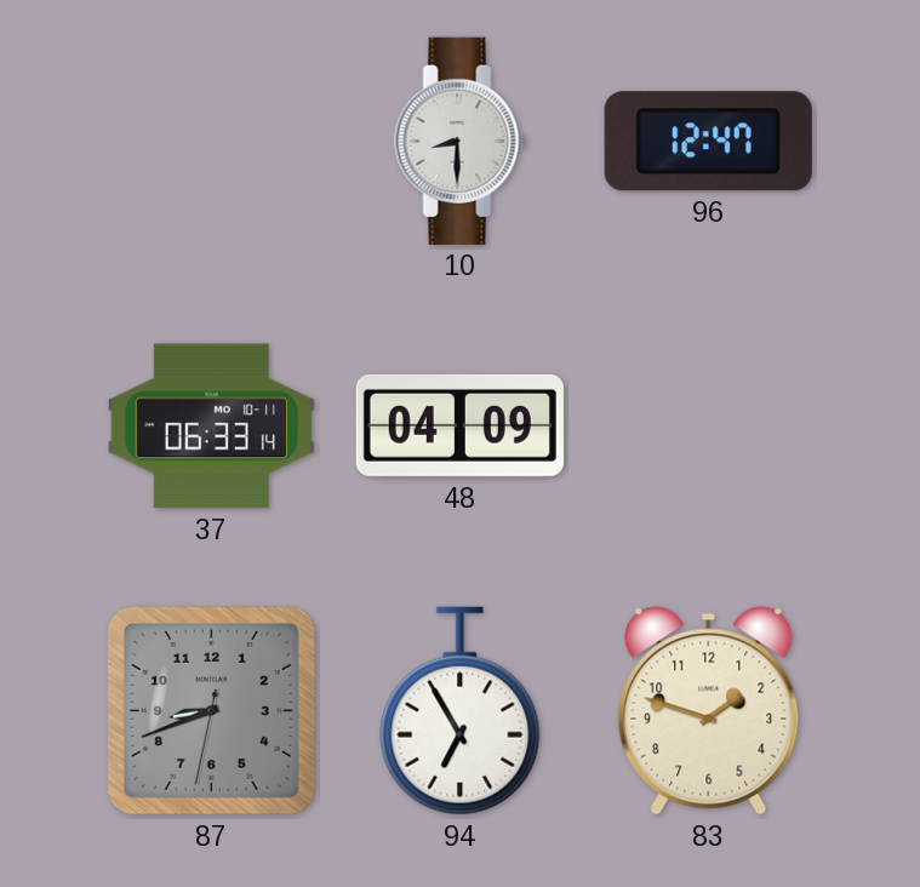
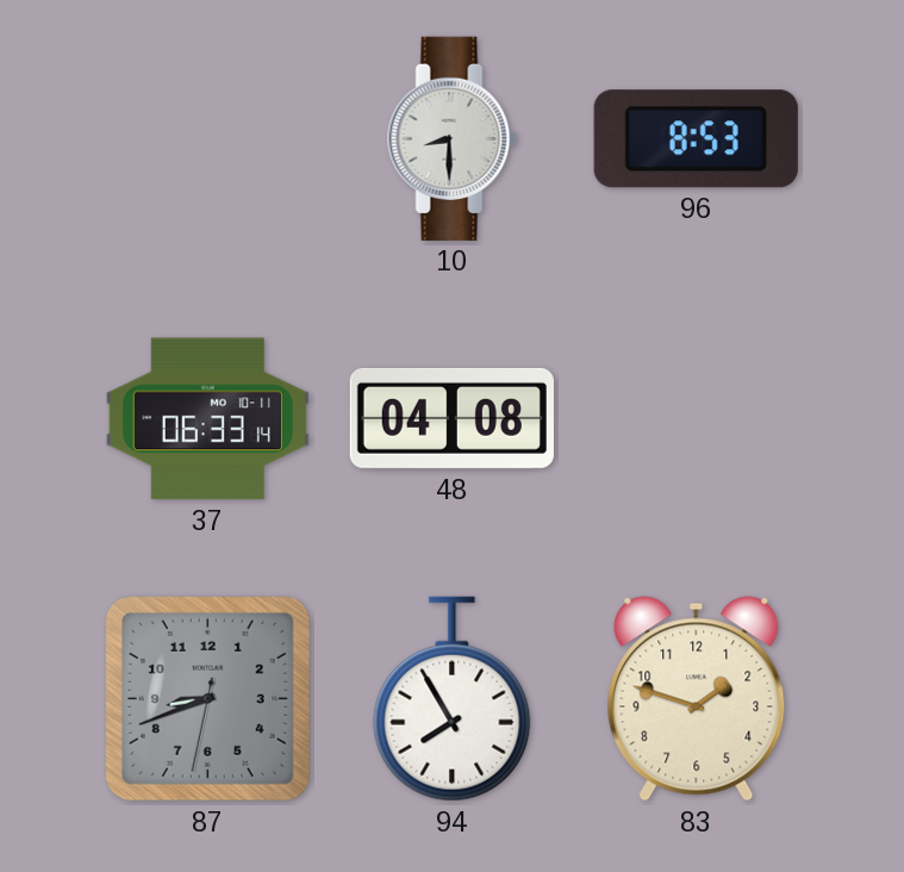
96: 12:47 -> 8:53 (696, 139)
48: 04:09 -> 04:08 (451, 418)
94: 6:55 -> 7:55 (453, 699)
